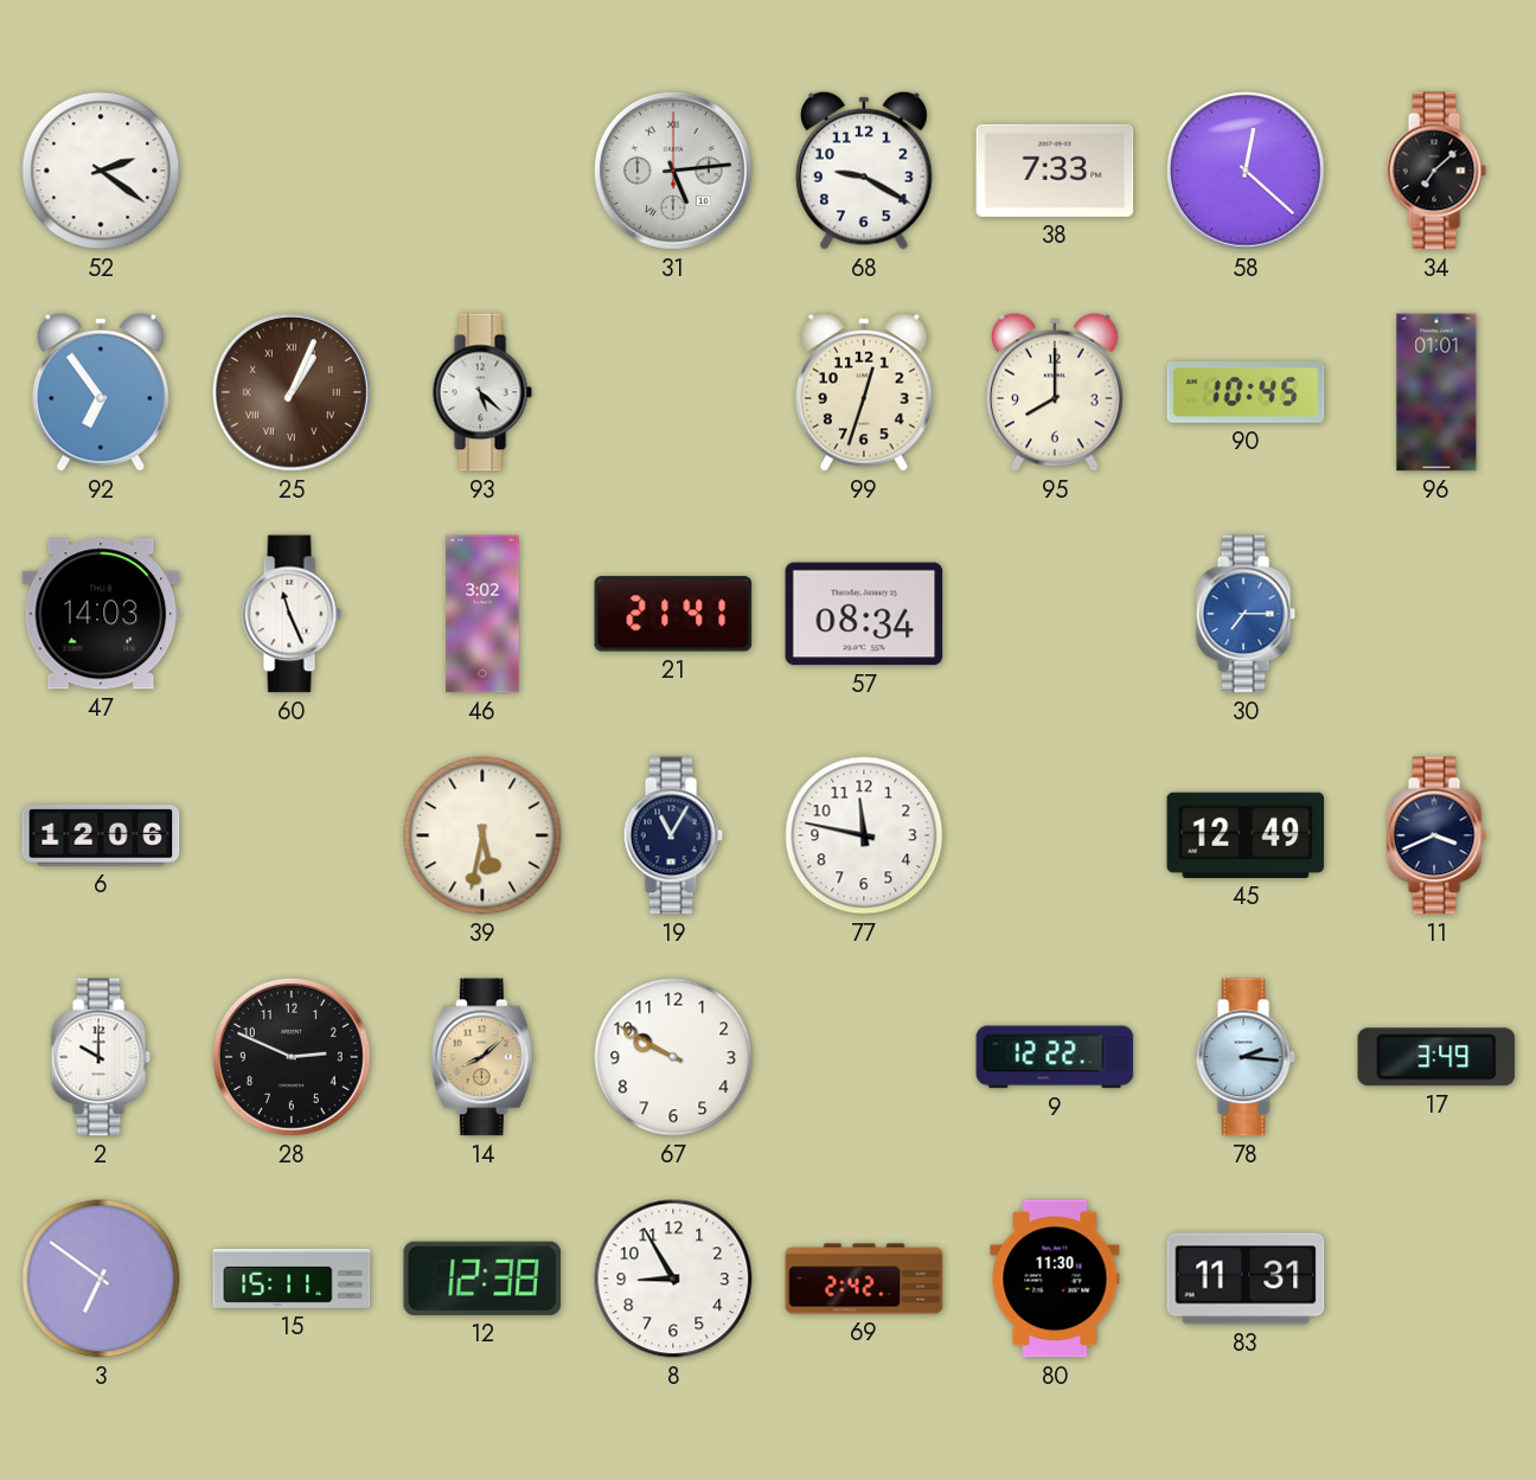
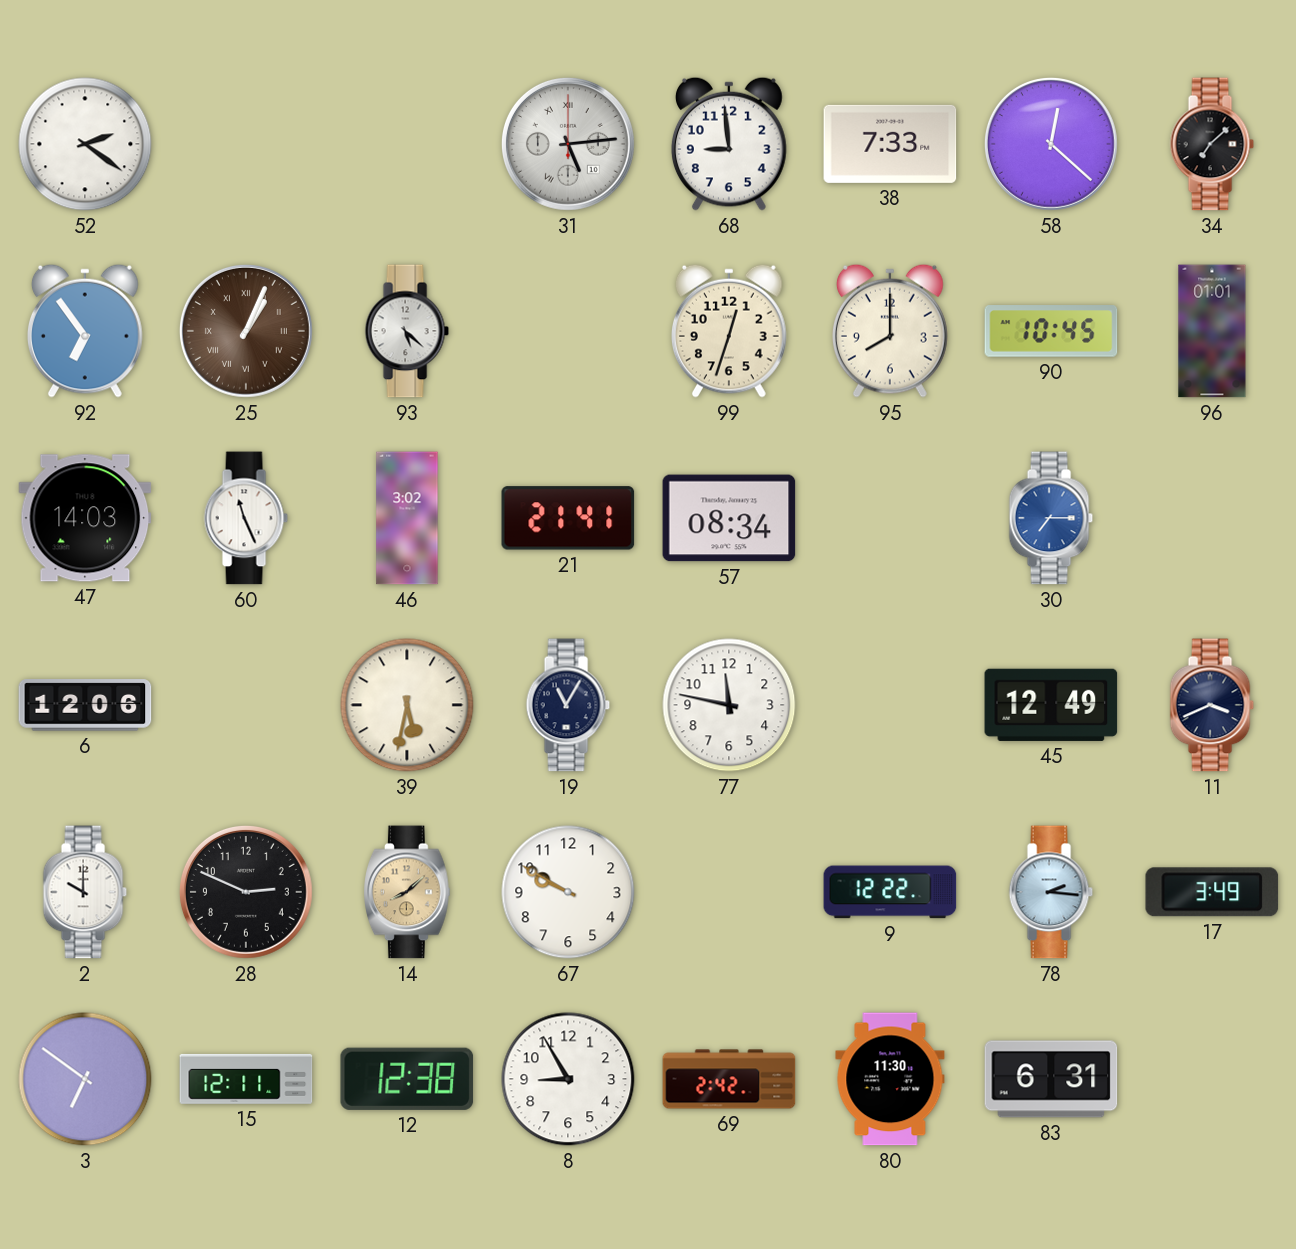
68: 9:20 -> 8:59 (729, 144)
15: 15:11 -> 12:11 (246, 1079)
83: 11:31 -> 6:31 (1051, 1079)
